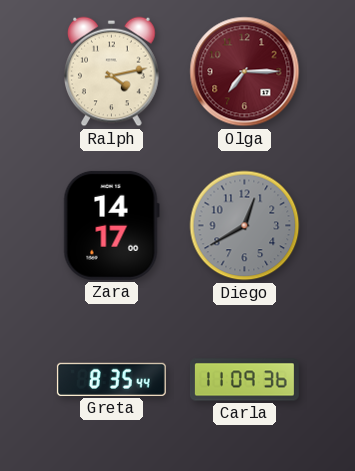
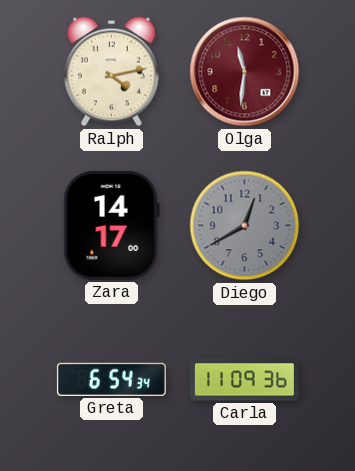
Olga: 7:15 -> 11:31 (245, 72)
Greta: 8:35 -> 6:54 (111, 379)
